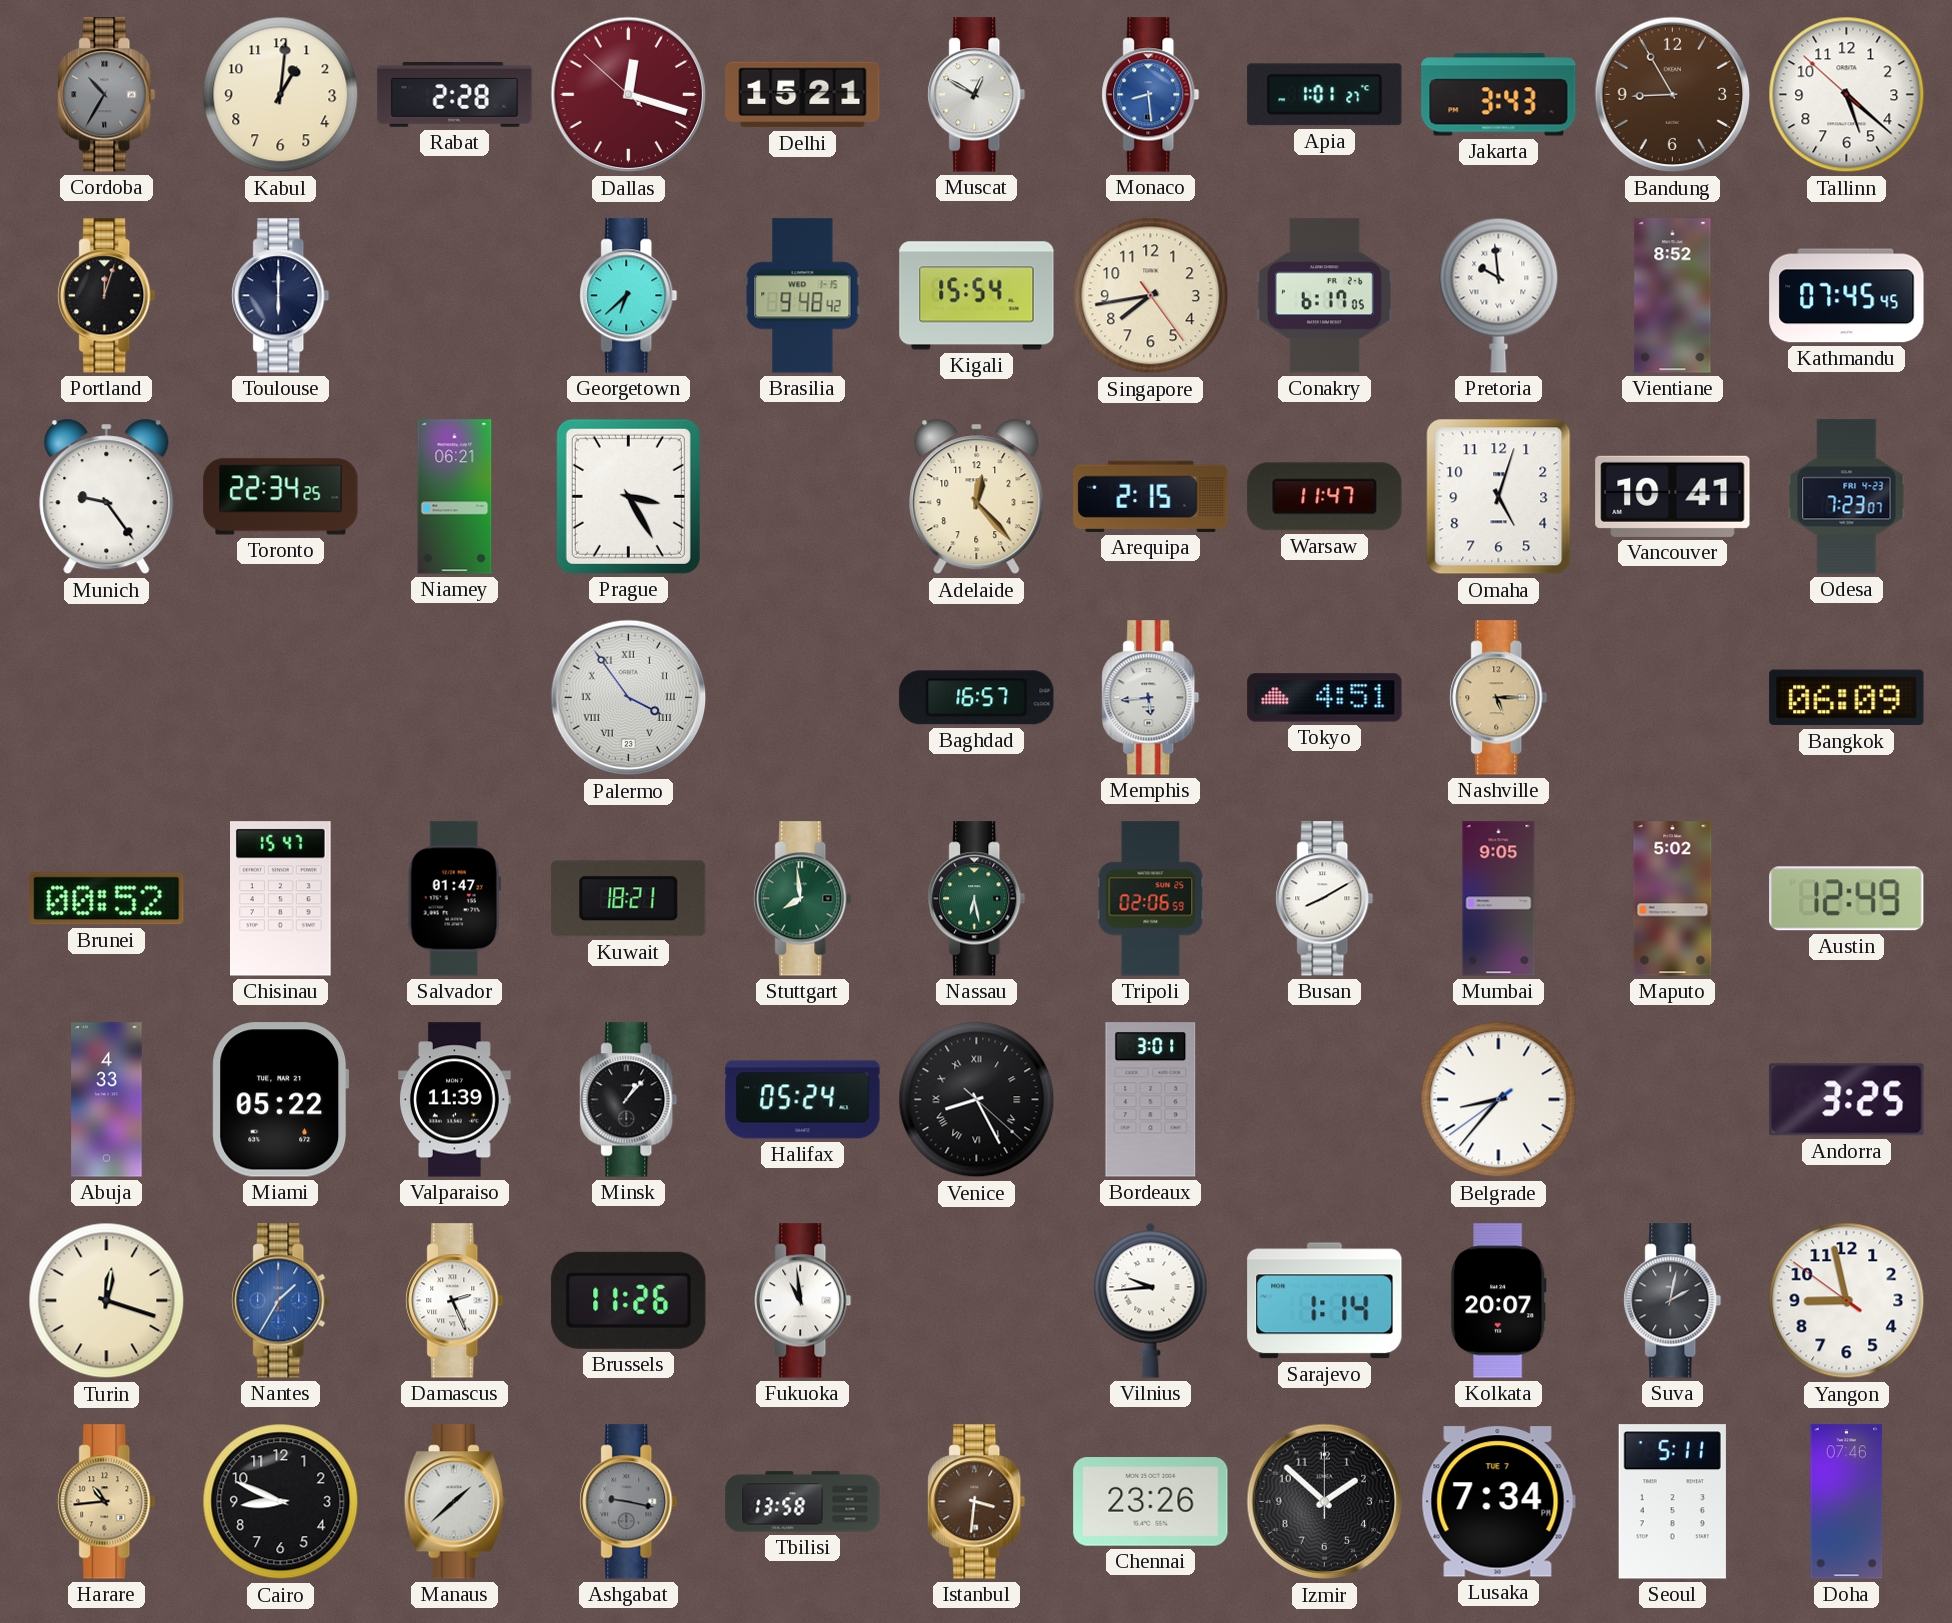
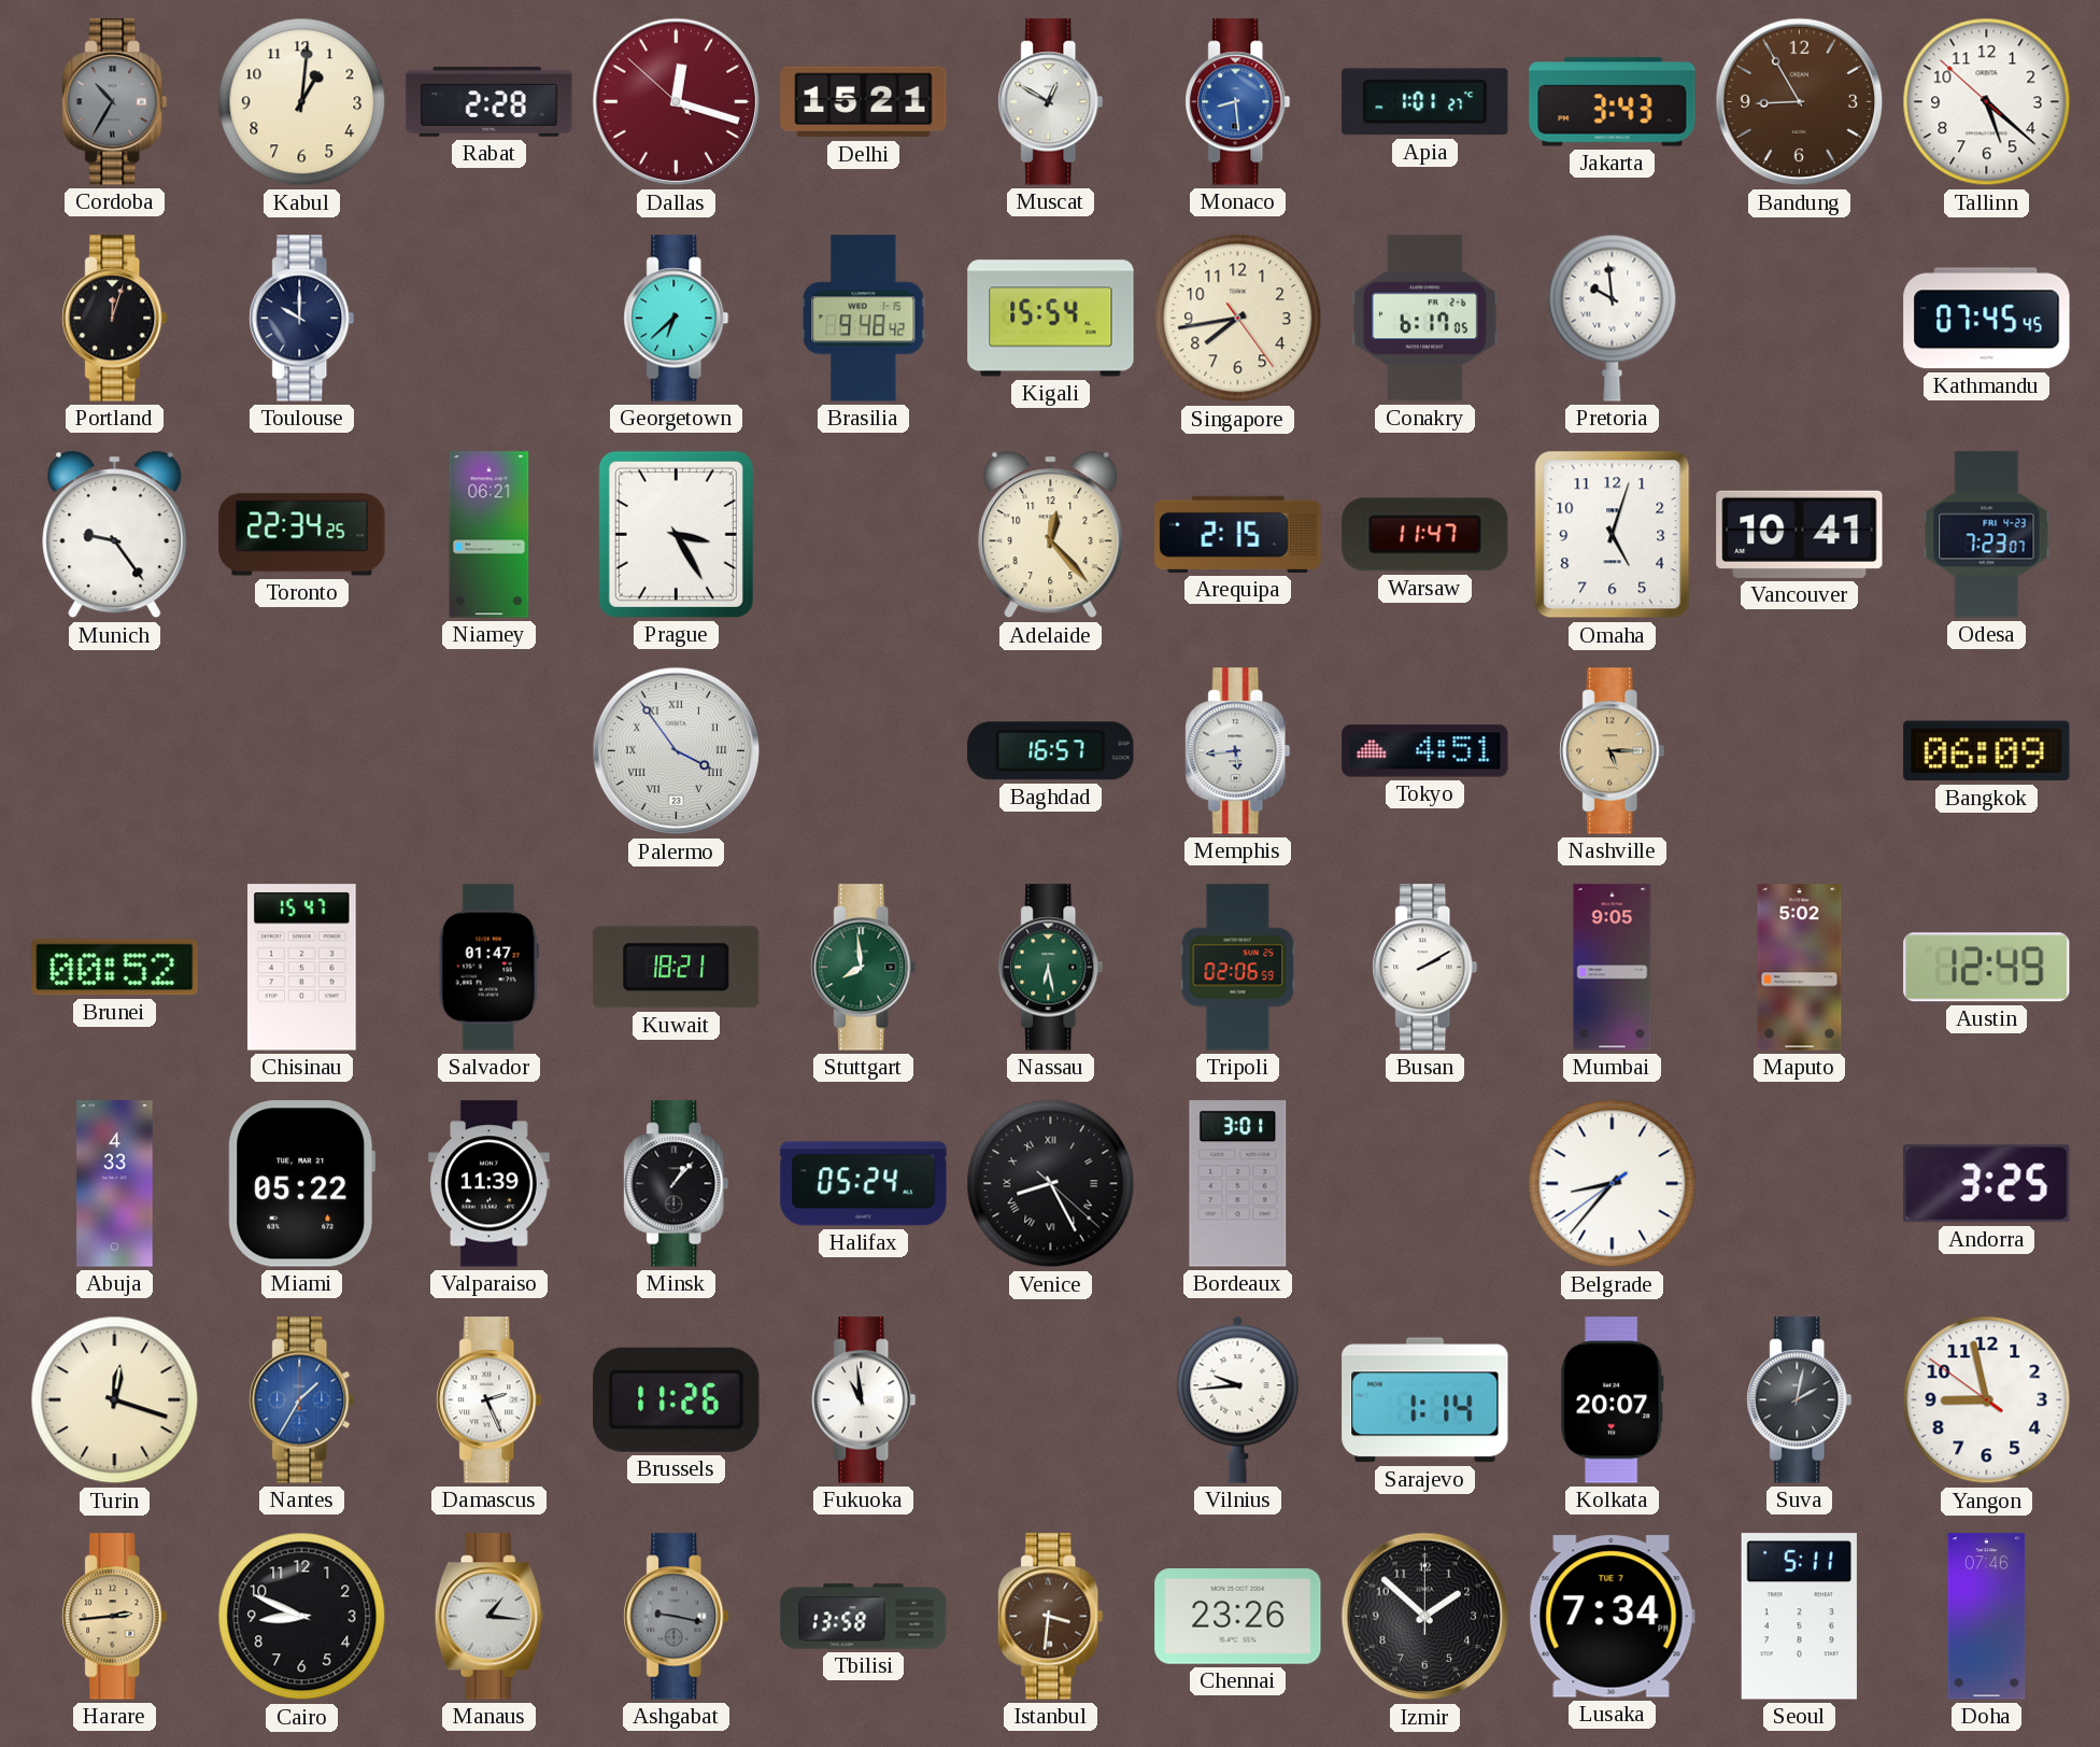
Toulouse: 6:00 -> 10:00 (302, 319)
Vientiane: 8:52 -> none (1673, 296)
Busan: 8:10 -> 2:10 (1425, 968)
Harare: 10:44 -> 2:44 (115, 1617)
Manaus: 1:38 -> 1:16 (488, 1617)
